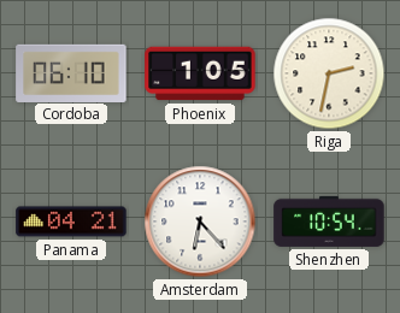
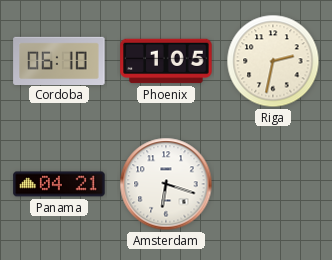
Amsterdam: 6:23 -> 6:18 (166, 184)
Shenzhen: 10:54 -> none (329, 222)
